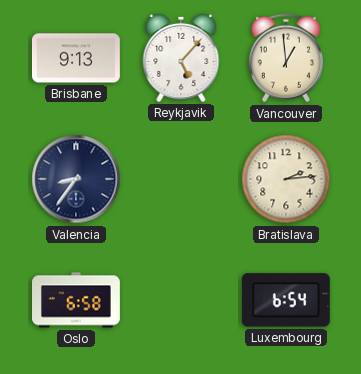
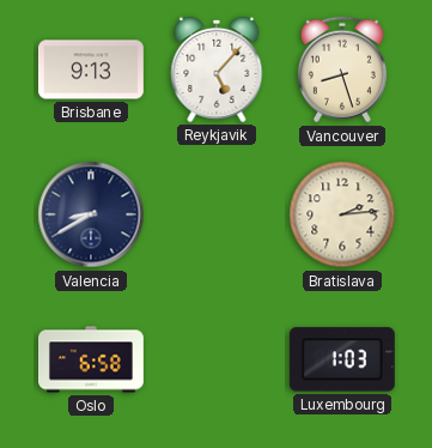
Vancouver: 12:59 -> 8:27 (342, 69)
Valencia: 8:36 -> 8:40 (91, 214)
Luxembourg: 6:54 -> 1:03 (342, 359)
